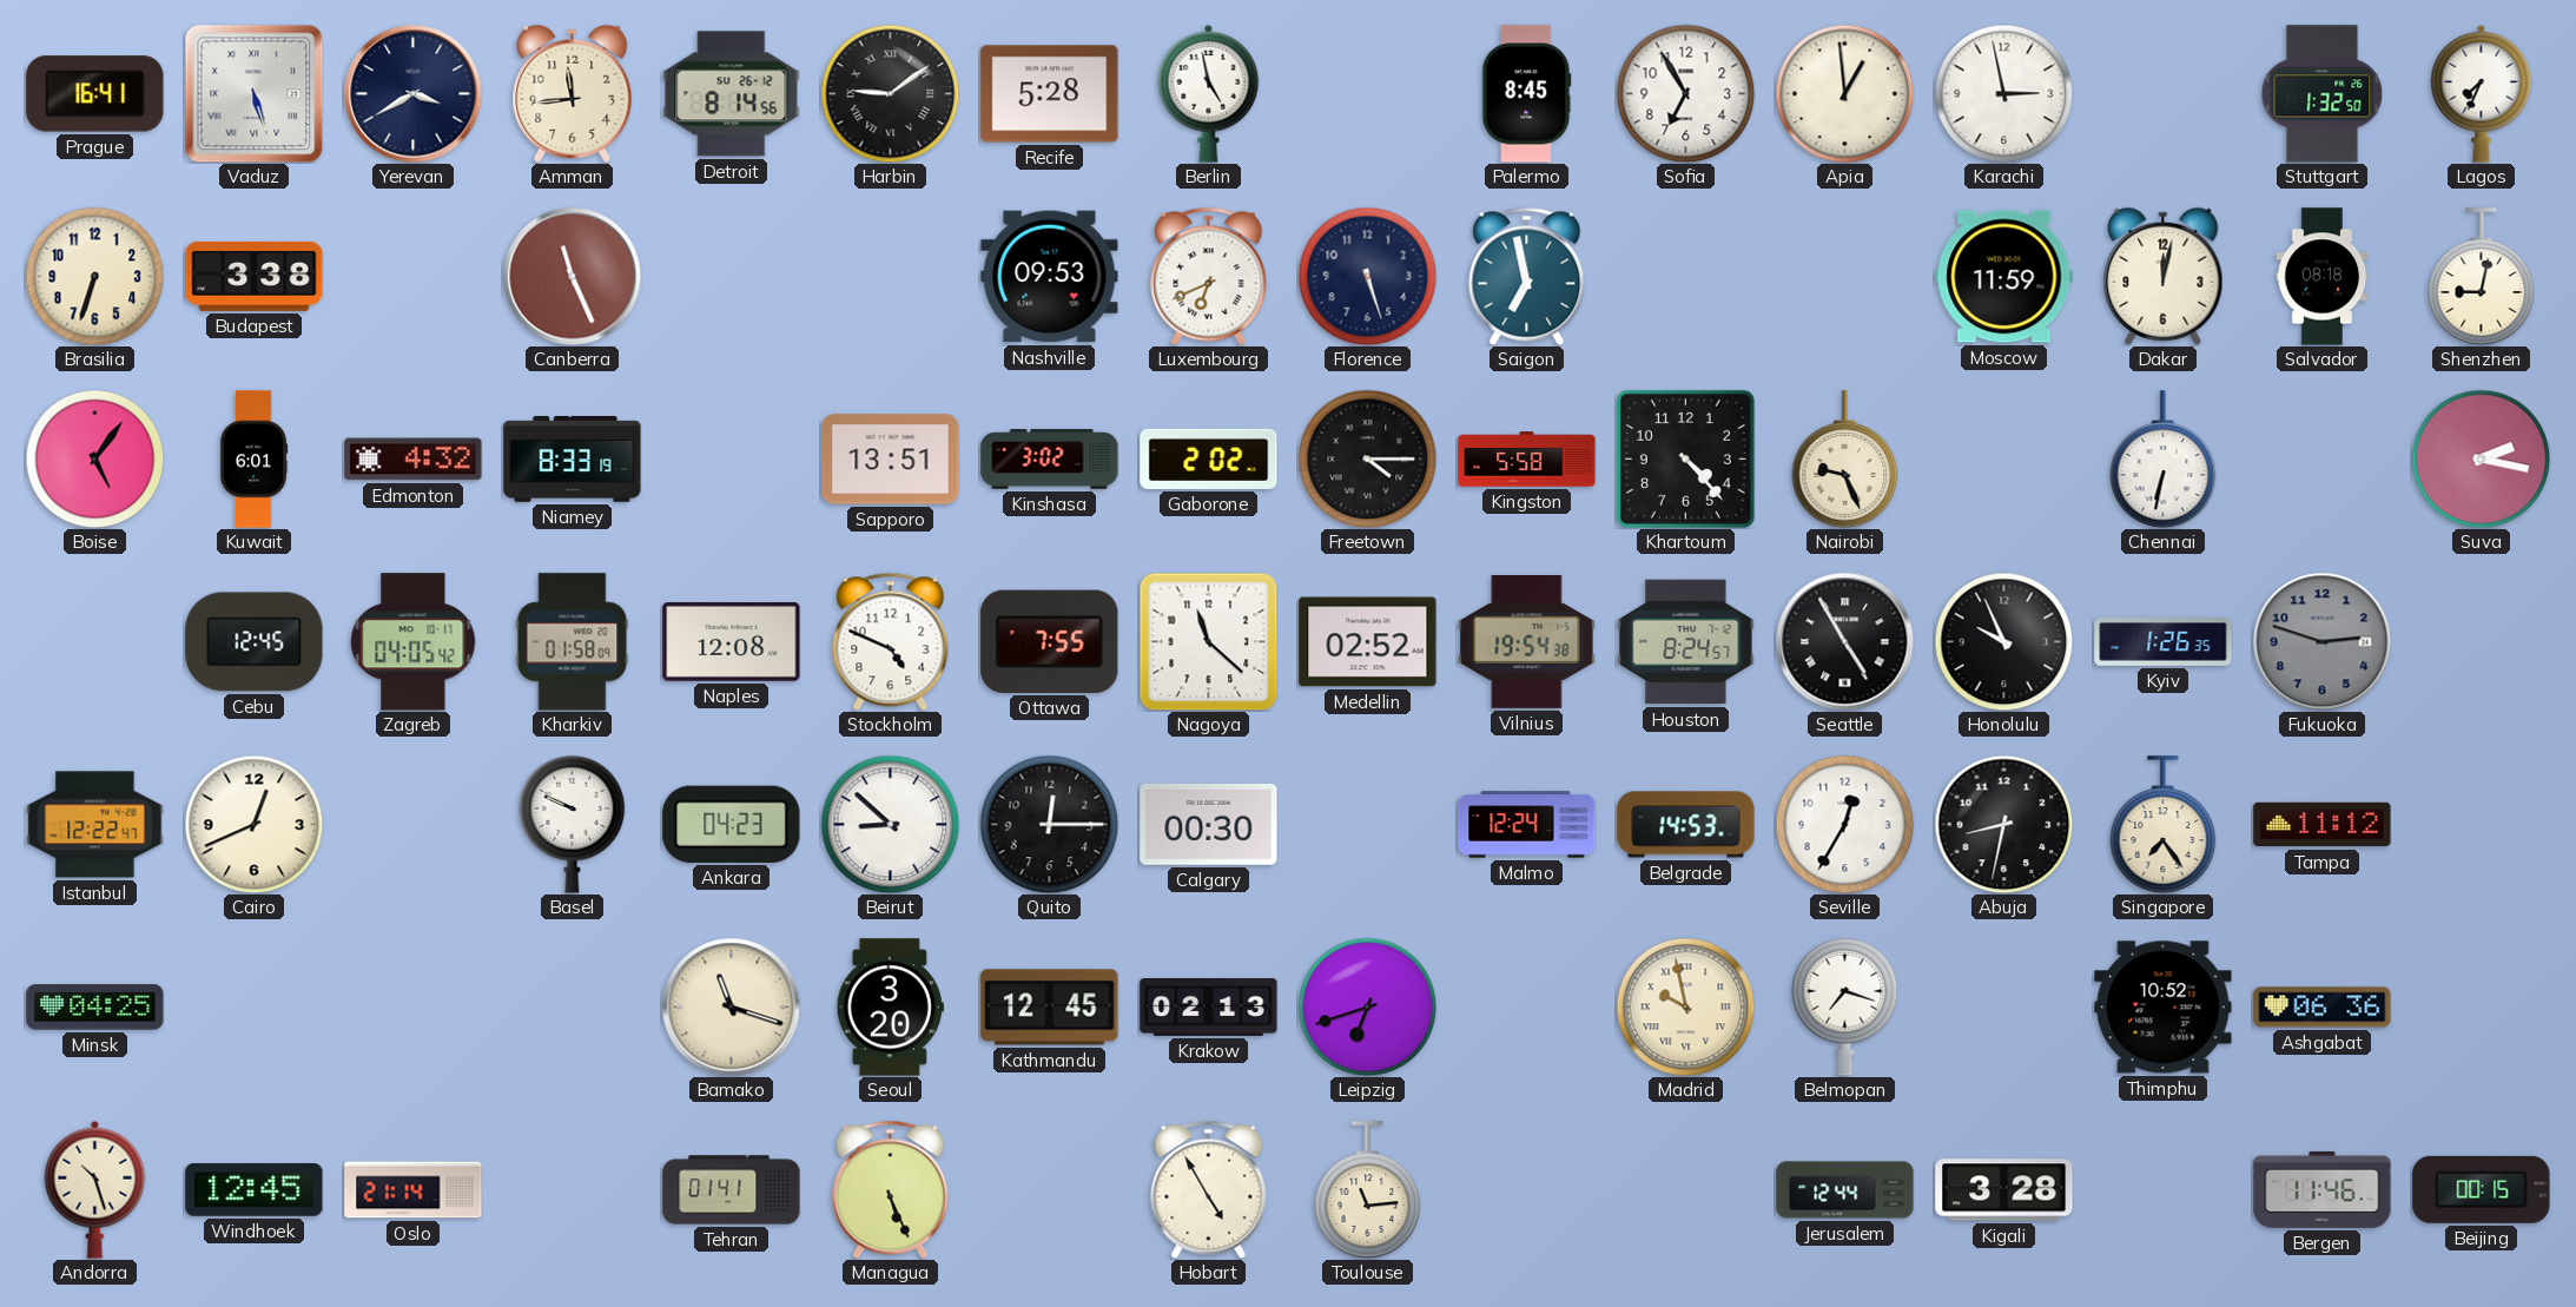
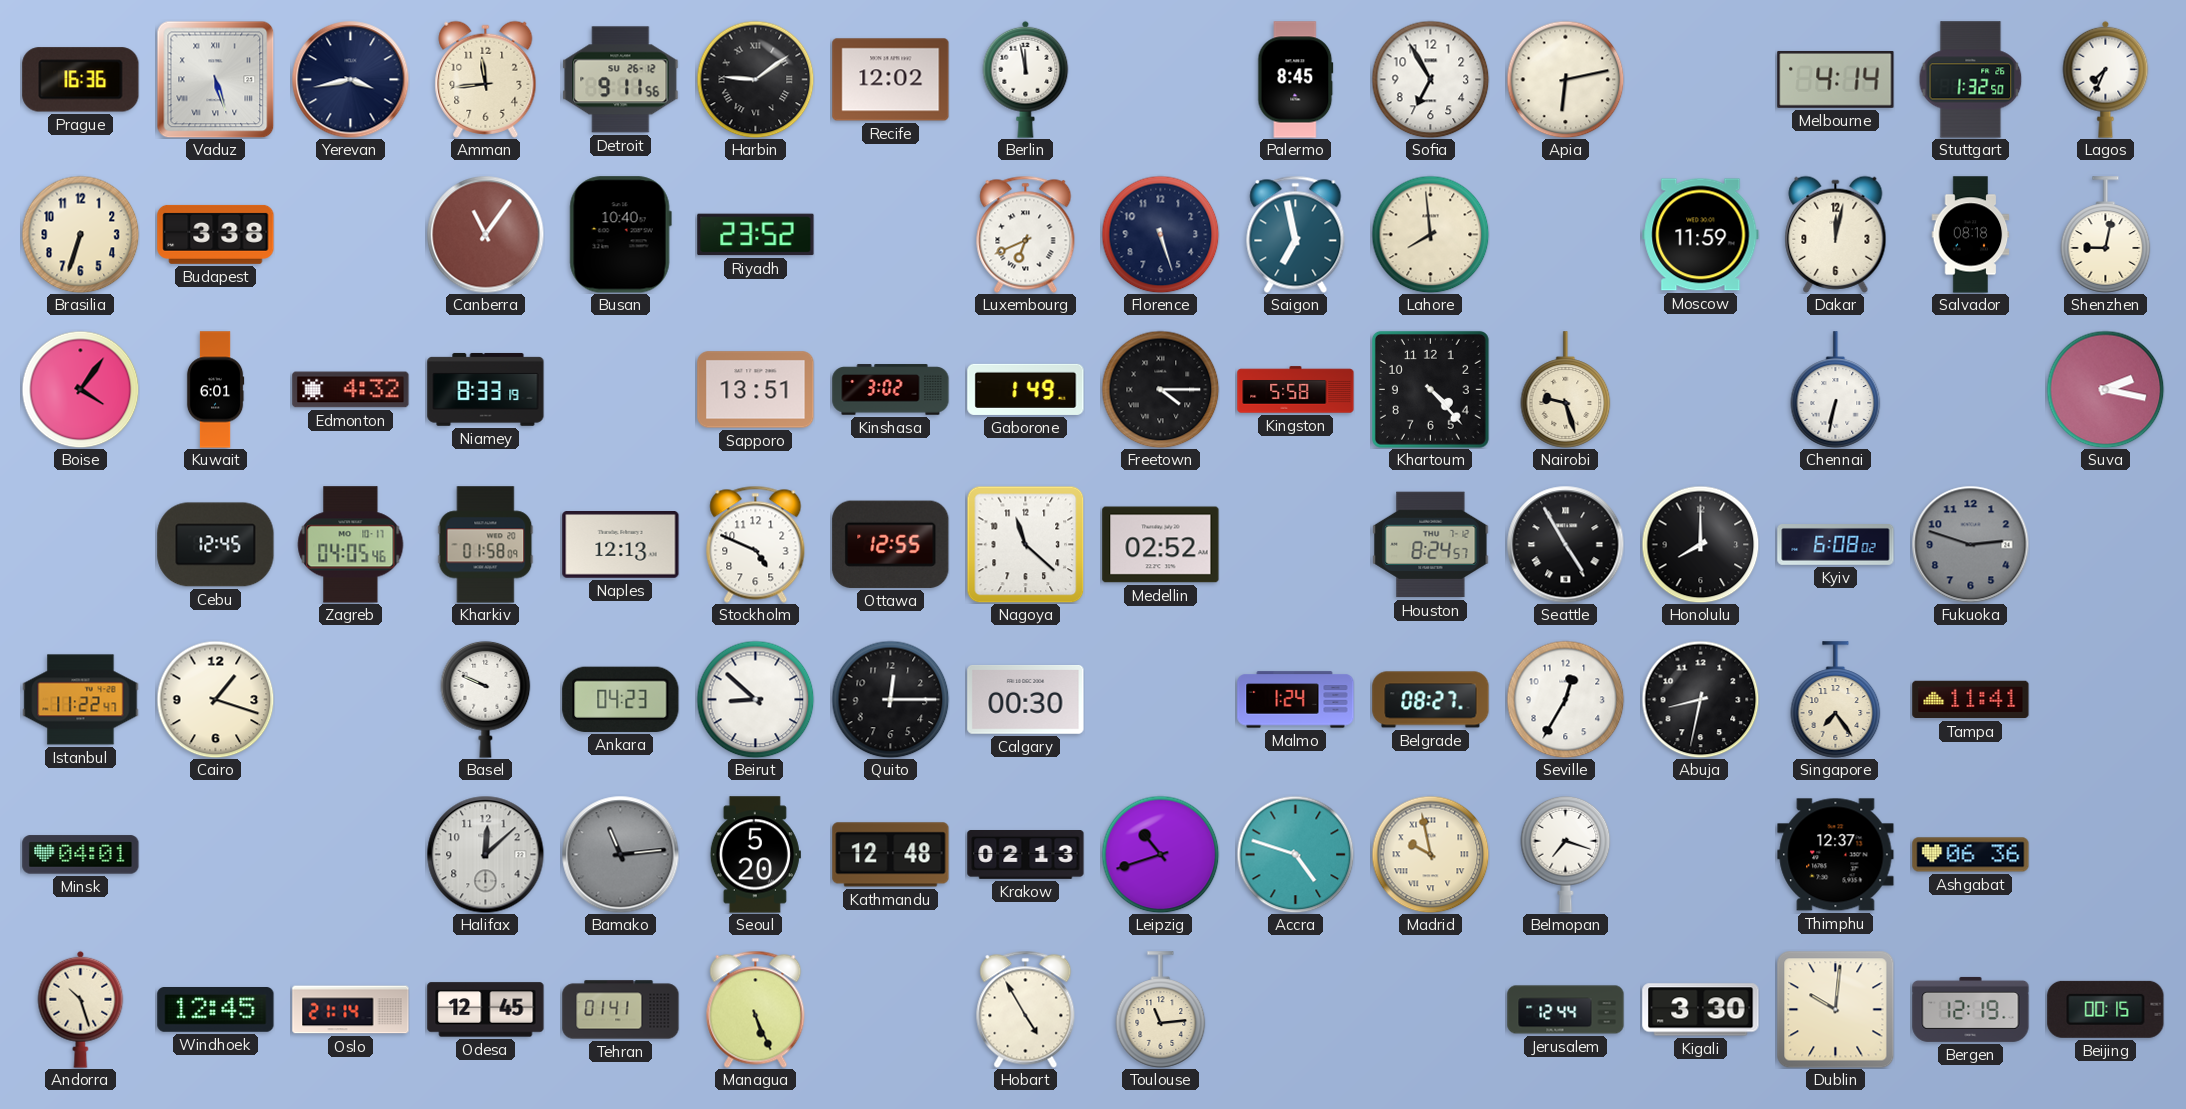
Prague: 16:41 -> 16:36 (81, 80)
Yerevan: 3:40 -> 3:43 (350, 79)
Detroit: 8:14 -> 9:11 (621, 80)
Recife: 5:28 -> 12:02 (891, 80)
Berlin: 4:58 -> 11:58 (1026, 79)
Apia: 12:59 -> 6:13 (1565, 79)
Karachi: 2:58 -> none (2003, 93)
Melbourne: none -> 4:14 (1836, 79)
Canberra: 11:26 -> 11:06 (485, 234)
Busan: none -> 10:40 (620, 235)
Riyadh: none -> 23:52 (756, 235)
Nashville: 09:53 -> none (1050, 277)
Lahore: none -> 7:59 (1430, 234)
Boise: 5:06 -> 4:06 (80, 389)
Gaborone: 2:02 -> 1:49 (1026, 389)
Nairobi: 9:26 -> 9:27 (1566, 390)
Zagreb: 04:05:42 -> 04:05:46 (351, 545)
Naples: 12:08 -> 12:13 (621, 545)
Ottawa: 7:55 -> 12:55 (891, 544)
Vilnius: 19:54 -> none (1527, 641)
Honolulu: 9:56 -> 8:00 (1700, 544)
Kyiv: 1:26 -> 6:08 (1836, 545)
Istanbul: 12:22 -> 11:22 (81, 700)
Cairo: 12:41 -> 1:18 (215, 699)
Malmo: 12:24 -> 1:24 (1296, 700)
Belgrade: 14:53 -> 08:27 (1431, 700)
Tampa: 11:12 -> 11:41 (1971, 700)
Minsk: 04:25 -> 04:01 (81, 855)
Halifax: none -> 12:08 (485, 854)
Bamako: 11:18 -> 11:14 (620, 854)
Bamako dial: cream -> grey (620, 854)
Seoul: 3:20 -> 5:20 (755, 855)
Kathmandu: 12:45 -> 12:48 (891, 855)
Leipzig: 6:42 -> 10:42 (1160, 854)
Accra: none -> 4:48 (1295, 854)
Thimphu: 10:52 -> 12:37 (1836, 855)
Odesa: none -> 12:45 (486, 1010)
Kigali: 3:28 -> 3:30 (1701, 1010)
Dublin: none -> 10:01 (1835, 1009)
Bergen: 11:46 -> 12:19 (1971, 1009)
